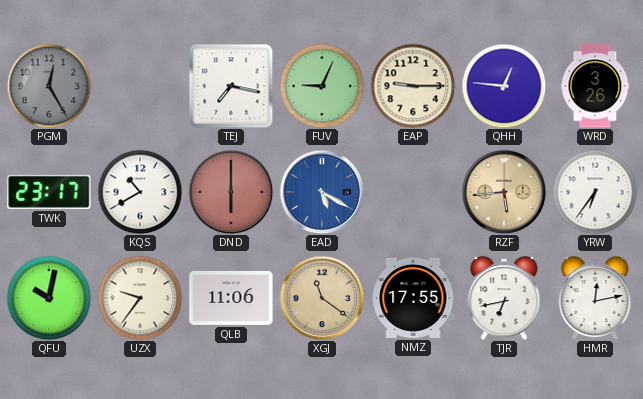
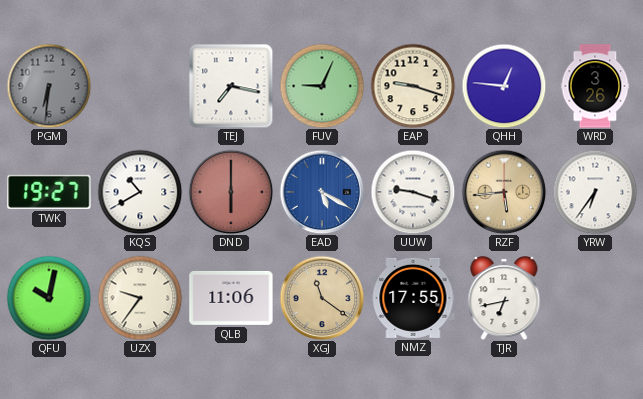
PGM: 12:25 -> 6:31 (49, 86)
EAP: 9:15 -> 9:18 (413, 86)
TWK: 23:17 -> 19:27 (49, 192)
UUW: none -> 9:18 (413, 192)
HMR: 12:13 -> none (595, 298)
